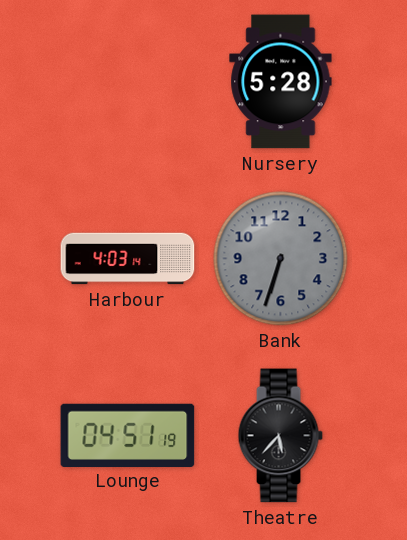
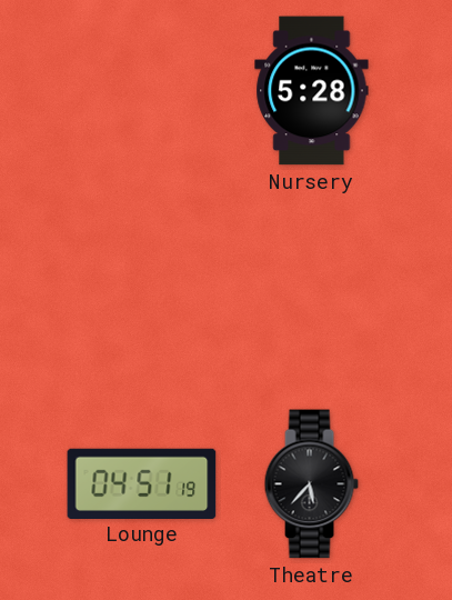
Harbour: 4:03 -> none (128, 259)
Bank: 6:33 -> none (281, 259)
